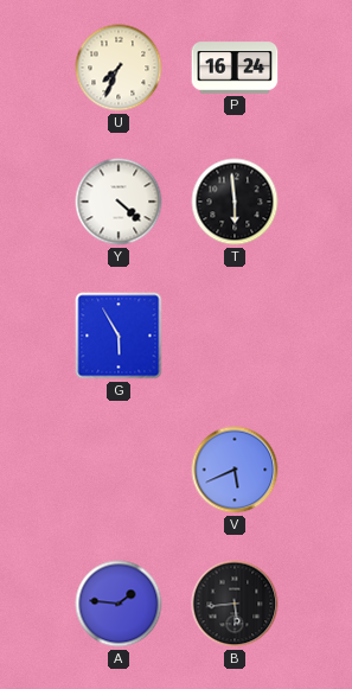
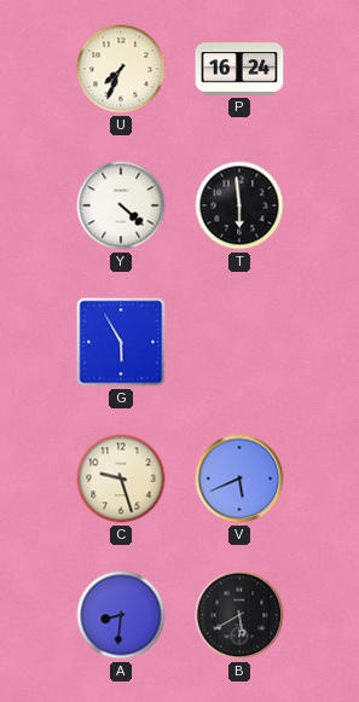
C: none -> 9:27 (121, 478)
A: 1:46 -> 8:31 (121, 615)
B: 5:44 -> 5:40 (239, 615)
